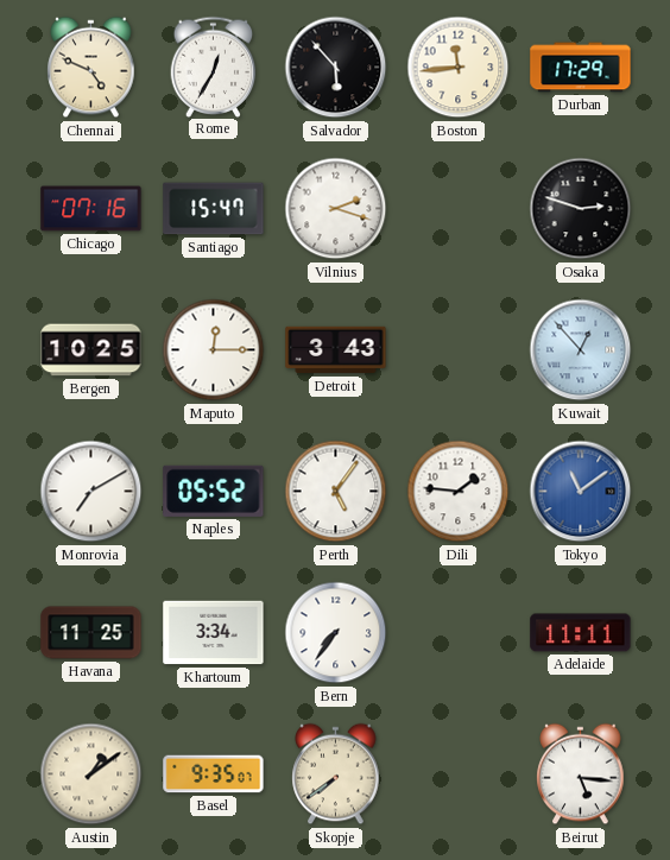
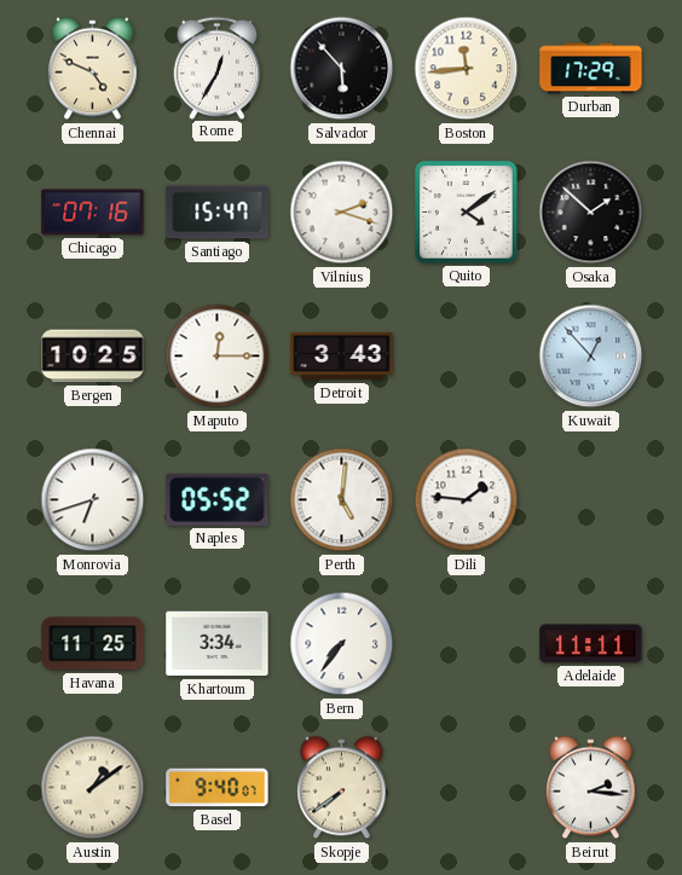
Quito: none -> 4:09 (467, 213)
Osaka: 2:48 -> 1:52 (591, 213)
Monrovia: 7:10 -> 6:42 (93, 500)
Perth: 5:06 -> 5:01 (342, 500)
Tokyo: 11:09 -> none (581, 492)
Basel: 9:35 -> 9:40 (218, 788)
Beirut: 5:16 -> 2:16 (591, 788)
